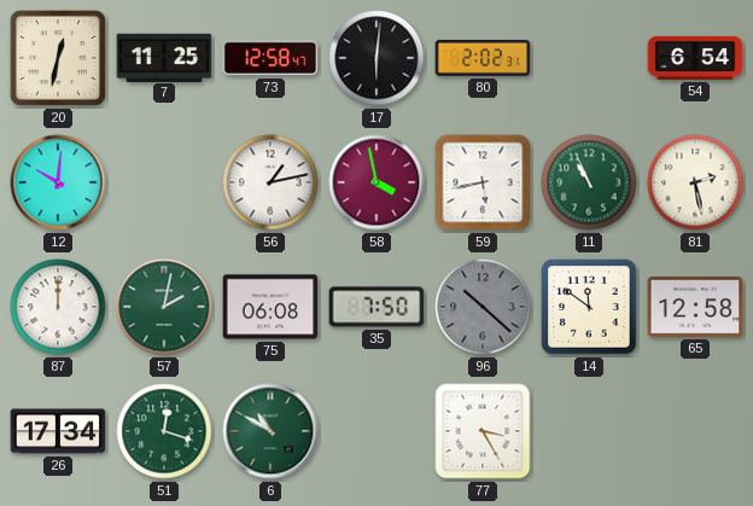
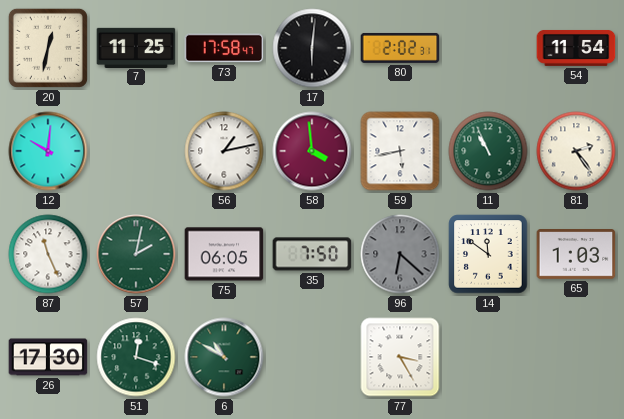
73: 12:58 -> 17:58 (224, 48)
54: 6:54 -> 11:54 (576, 48)
58: 3:58 -> 3:59 (312, 151)
81: 2:28 -> 2:24 (576, 151)
87: 12:00 -> 11:26 (48, 254)
75: 06:08 -> 06:05 (224, 254)
96: 10:22 -> 6:22 (400, 254)
65: 12:58 -> 1:03 (576, 255)
26: 17:34 -> 17:30 (48, 357)
